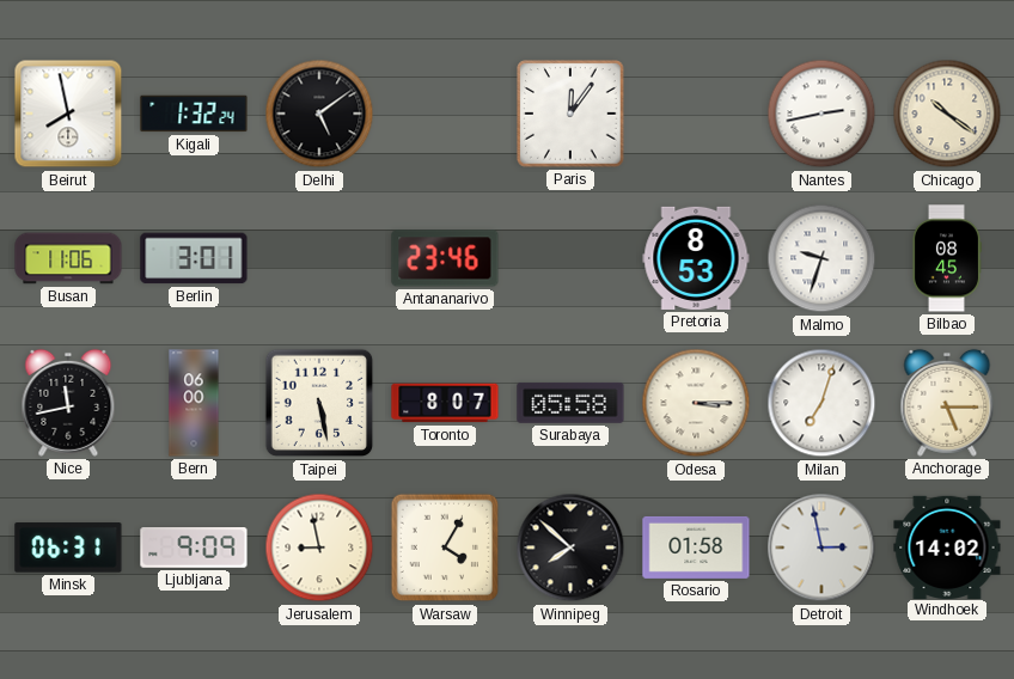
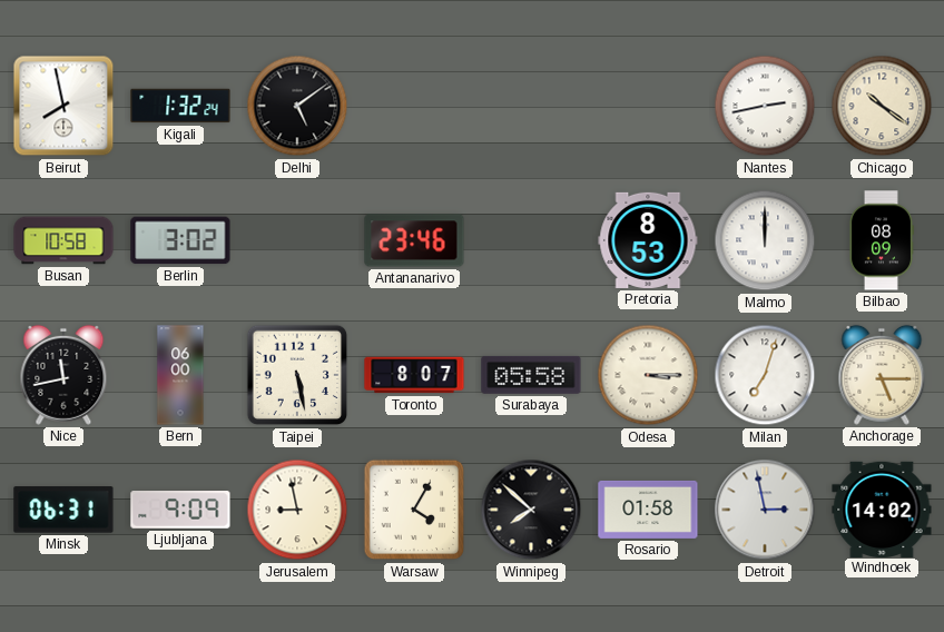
Paris: 12:06 -> none (570, 114)
Busan: 11:06 -> 10:58 (63, 240)
Berlin: 3:01 -> 3:02 (180, 240)
Malmo: 9:33 -> 12:00 (765, 240)
Bilbao: 08:45 -> 08:09 (881, 240)
